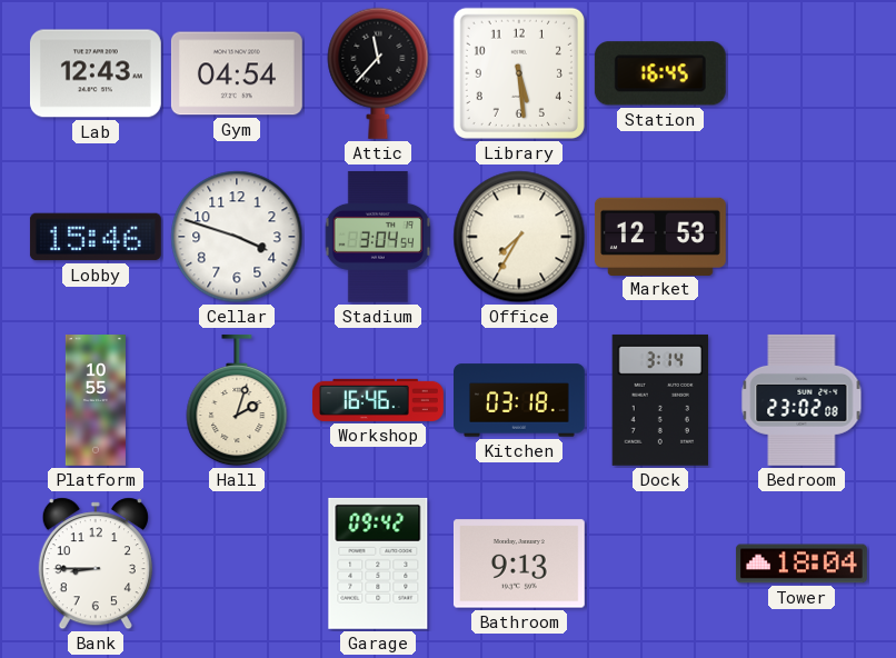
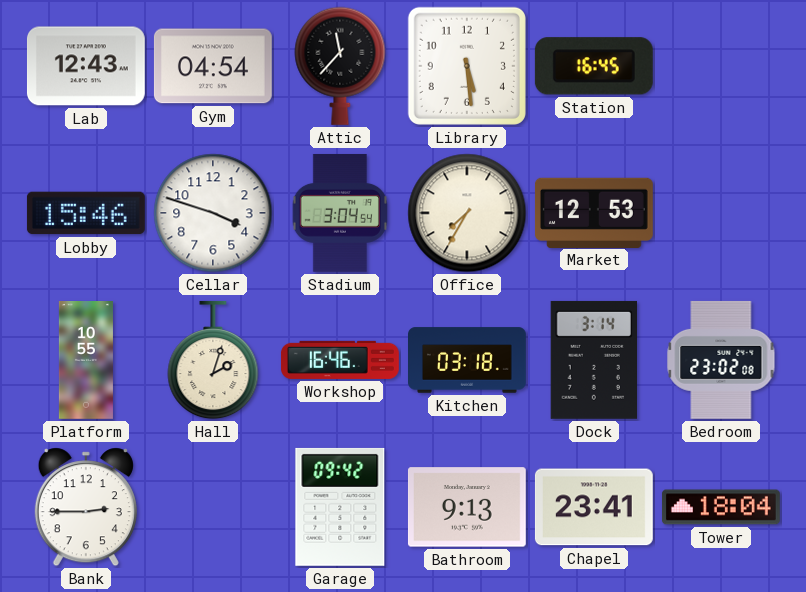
Bank: 8:45 -> 2:45 (86, 507)
Chapel: none -> 23:41 (594, 507)
